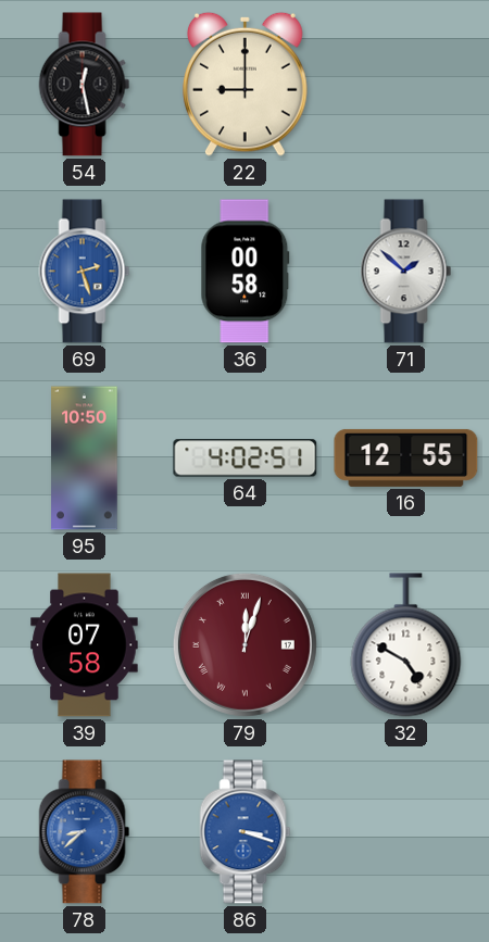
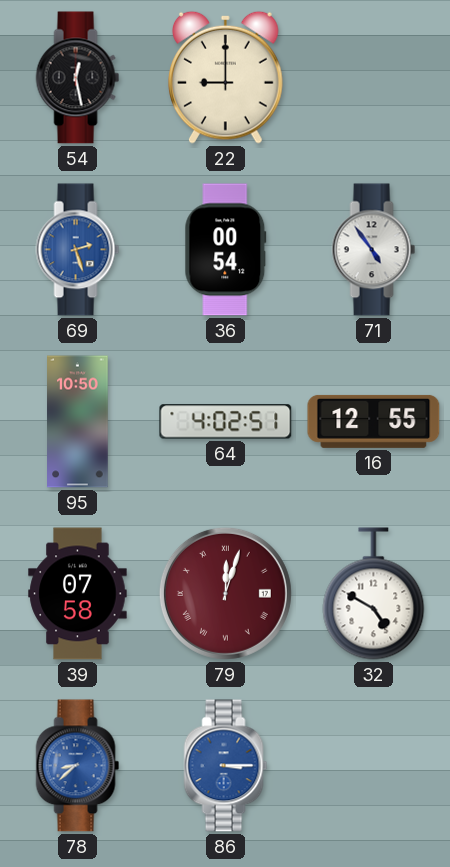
36: 00:58 -> 00:54 (226, 250)
71: 1:52 -> 4:54 (374, 250)
86: 3:18 -> 3:15 (226, 766)
